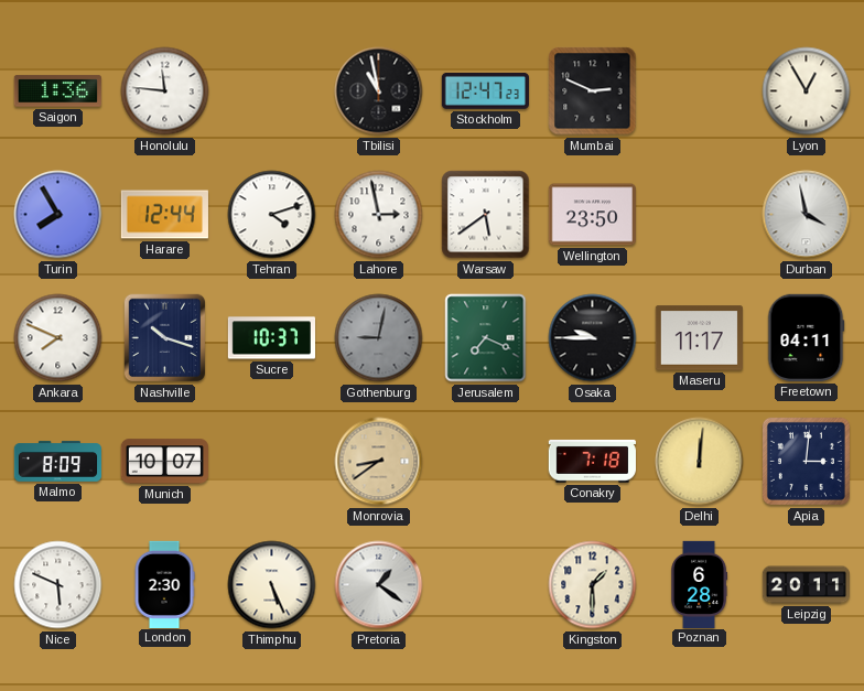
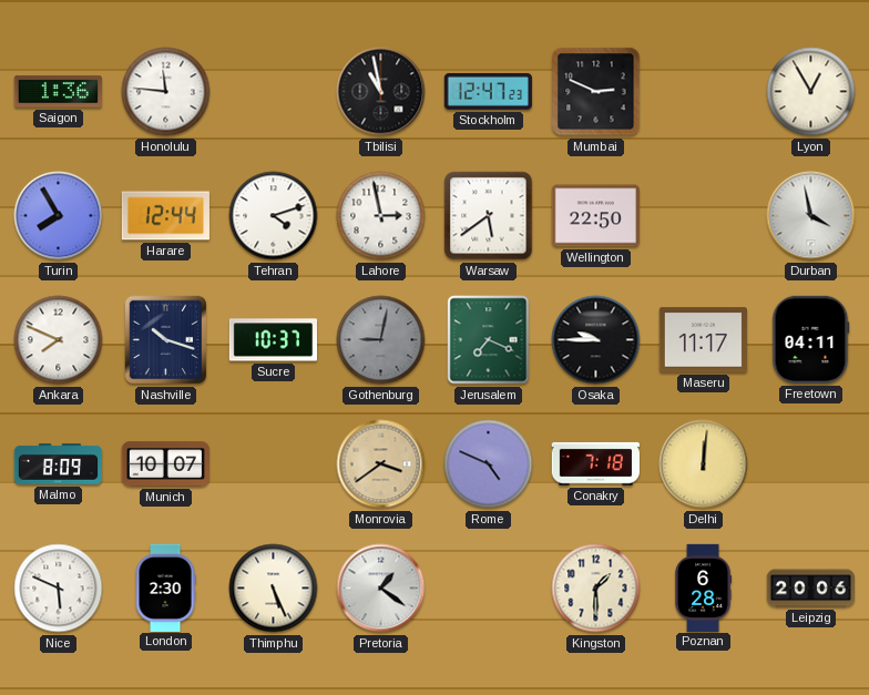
Wellington: 23:50 -> 22:50 (595, 216)
Monrovia: 8:39 -> 3:39 (381, 464)
Rome: none -> 4:49 (489, 464)
Apia: 3:01 -> none (806, 461)
Leipzig: 20:11 -> 20:06 (810, 589)
